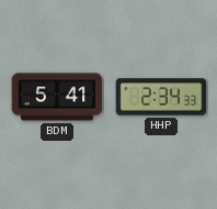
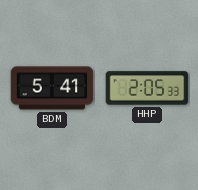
HHP: 2:34 -> 2:05 (147, 88)
